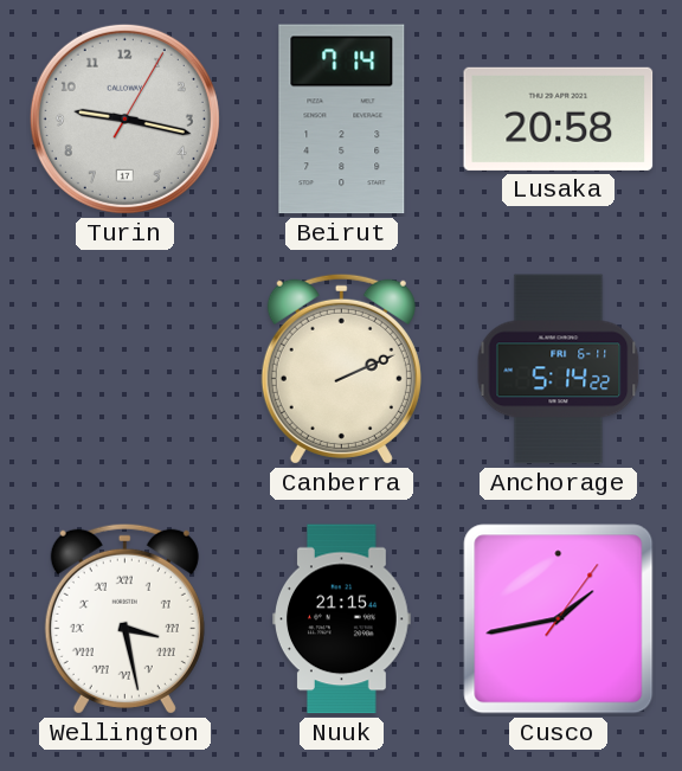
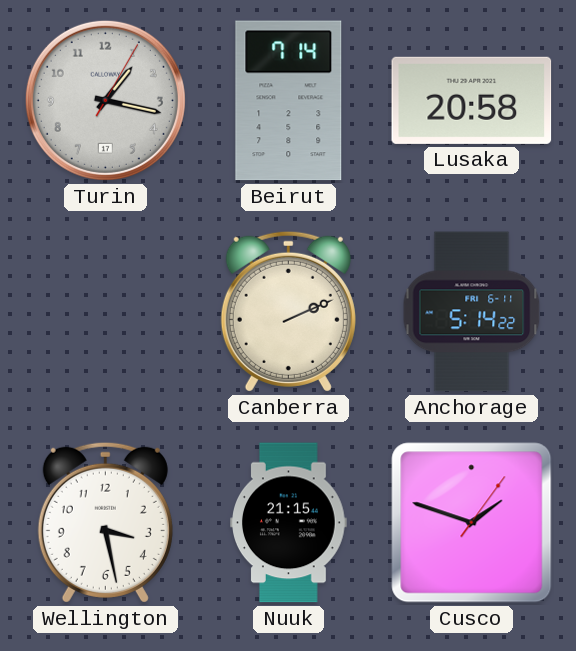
Turin: 9:17 -> 1:17 (105, 100)
Wellington numerals: Roman -> Arabic (105, 522)
Cusco: 1:43 -> 1:48 (472, 523)
